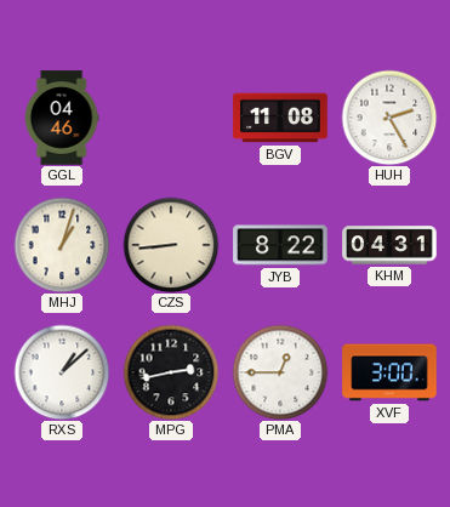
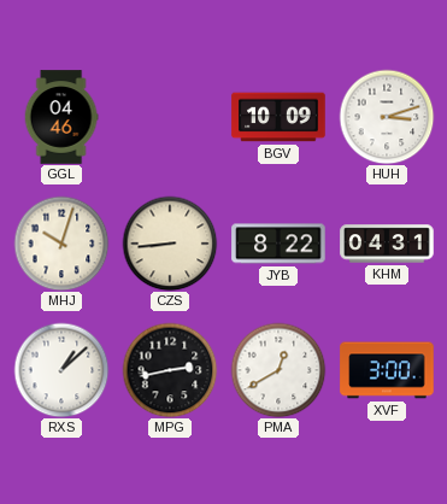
BGV: 11:08 -> 10:09 (278, 117)
HUH: 2:25 -> 3:12 (387, 117)
MHJ: 1:03 -> 10:03 (61, 244)
PMA: 12:45 -> 12:40 (278, 370)
